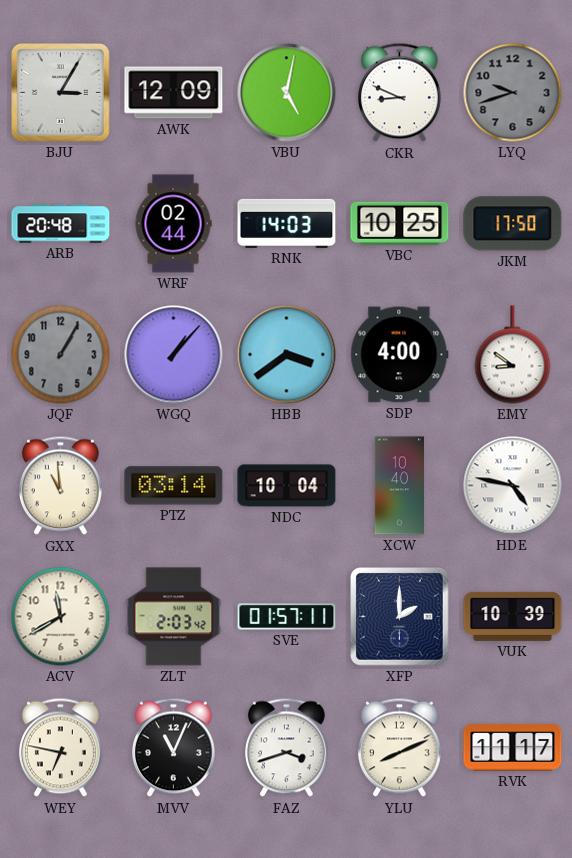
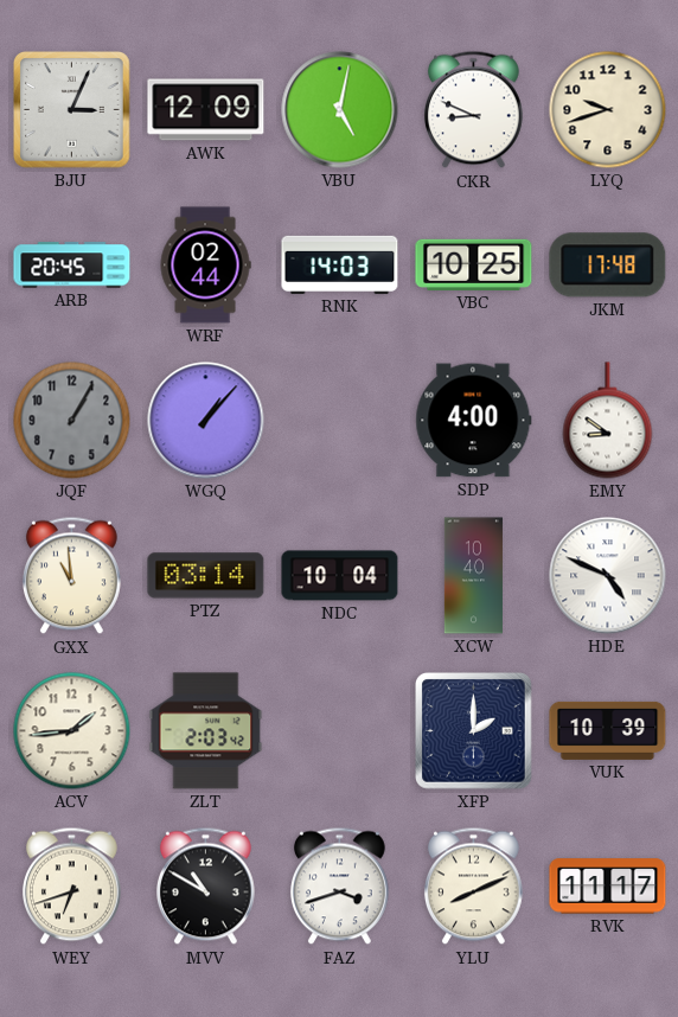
BJU: 3:05 -> 3:04 (72, 110)
LYQ dial: grey -> cream (608, 110)
ARB: 20:48 -> 20:45 (72, 266)
JKM: 17:50 -> 17:48 (608, 266)
HBB: 3:39 -> none (287, 355)
HDE: 4:47 -> 4:49 (608, 576)
ACV: 11:40 -> 1:44 (72, 731)
SVE: 01:57 -> none (287, 617)
WEY: 6:47 -> 6:42 (71, 887)
MVV: 11:04 -> 10:50 (205, 887)
